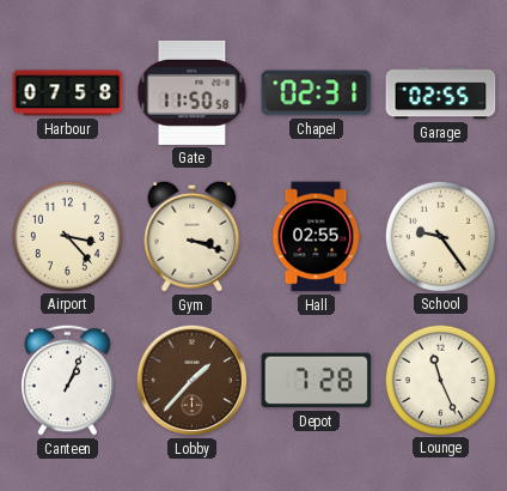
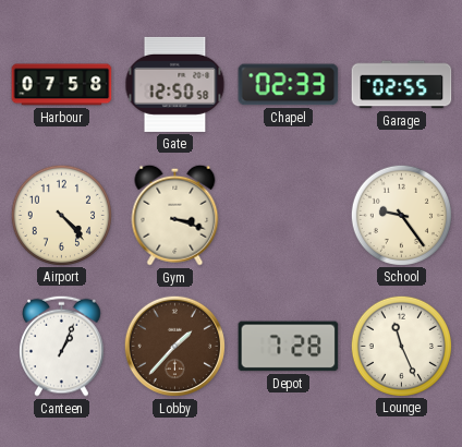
Gate: 11:50 -> 12:50 (175, 84)
Chapel: 02:31 -> 02:33 (289, 85)
Airport: 3:23 -> 4:23 (61, 215)
Hall: 02:55 -> none (316, 237)
